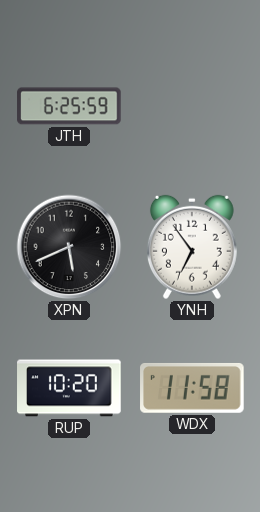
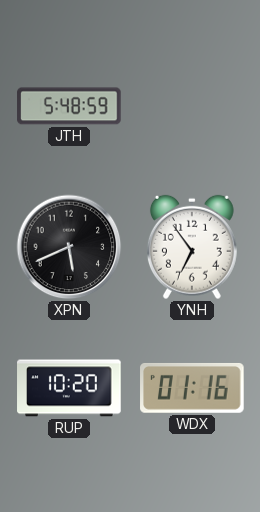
JTH: 6:25 -> 5:48 (69, 106)
WDX: 11:58 -> 01:16 (192, 388)
